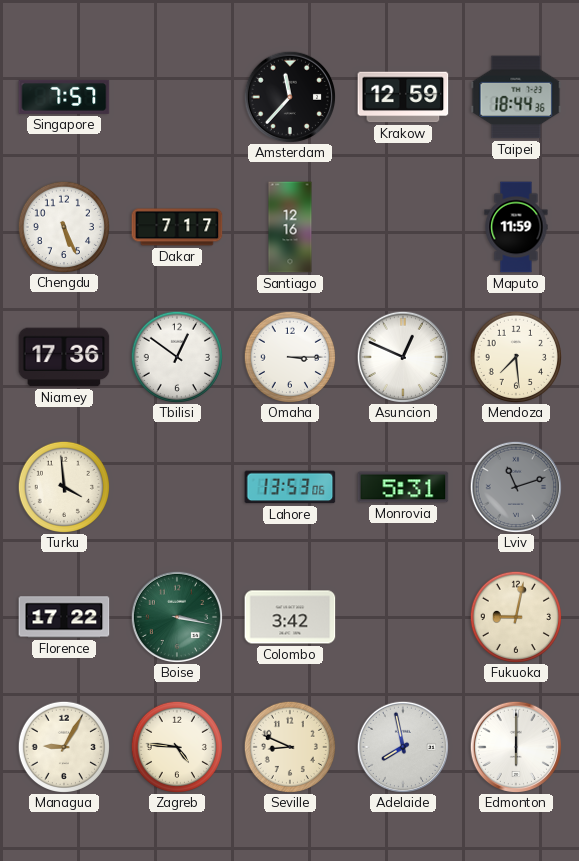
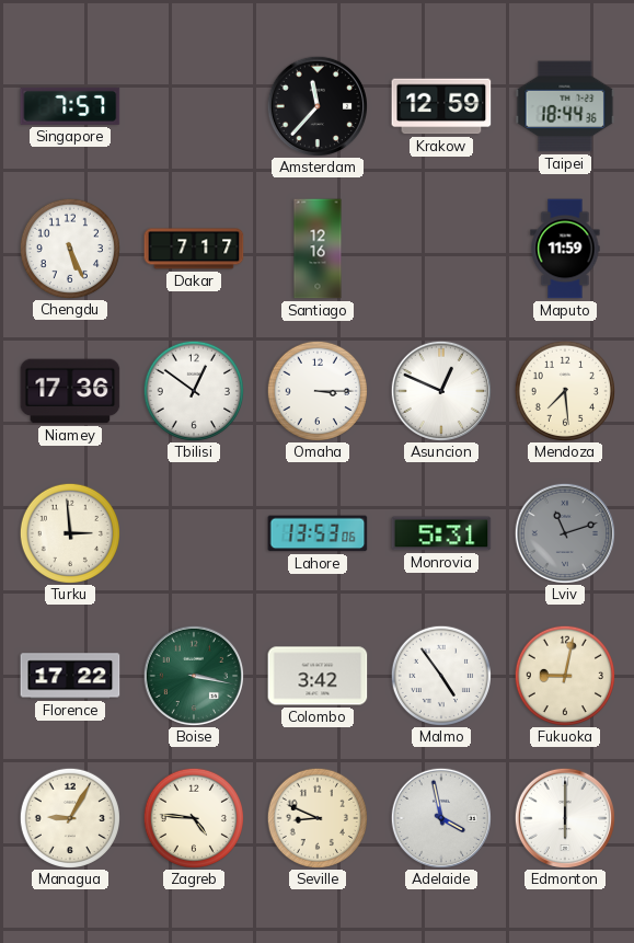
Turku: 3:59 -> 2:59 (69, 532)
Malmo: none -> 4:54 (440, 675)
Adelaide: 7:58 -> 3:58 (440, 817)
